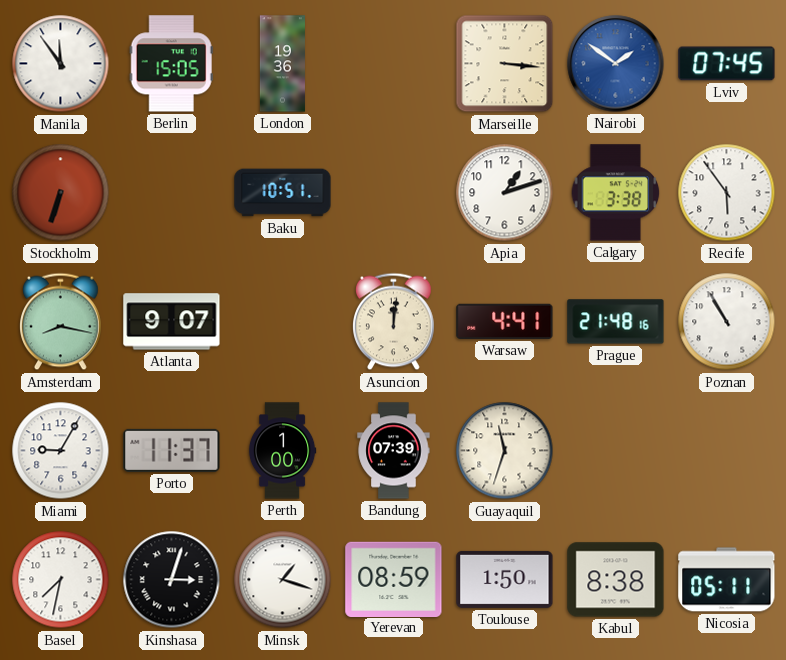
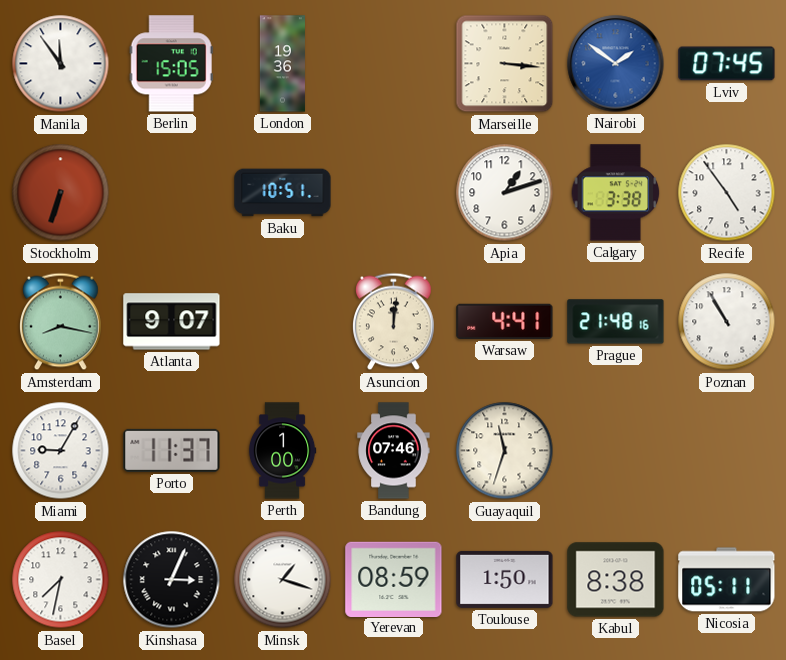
Recife: 5:54 -> 4:54 (727, 193)
Bandung: 07:39 -> 07:46 (394, 451)
Kinshasa: 3:03 -> 3:04 (172, 580)
